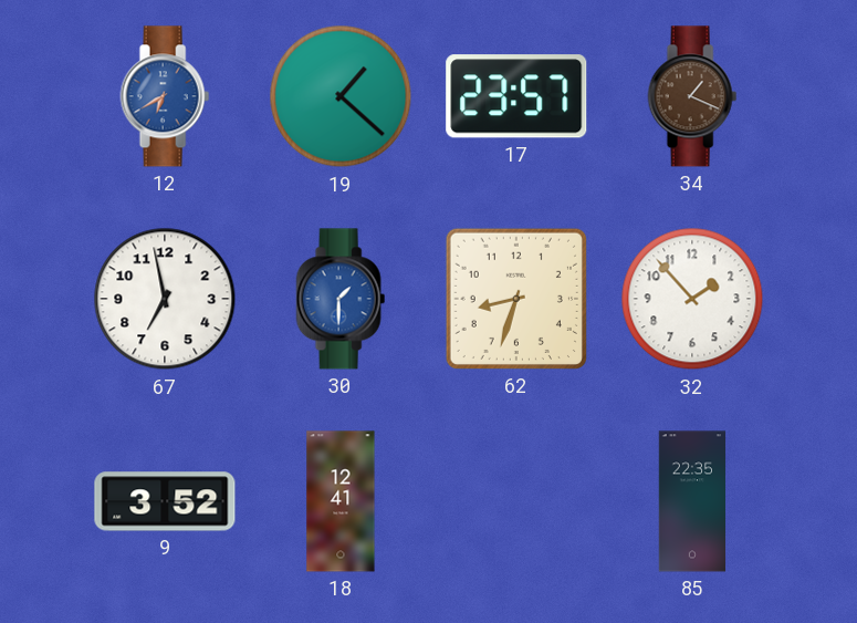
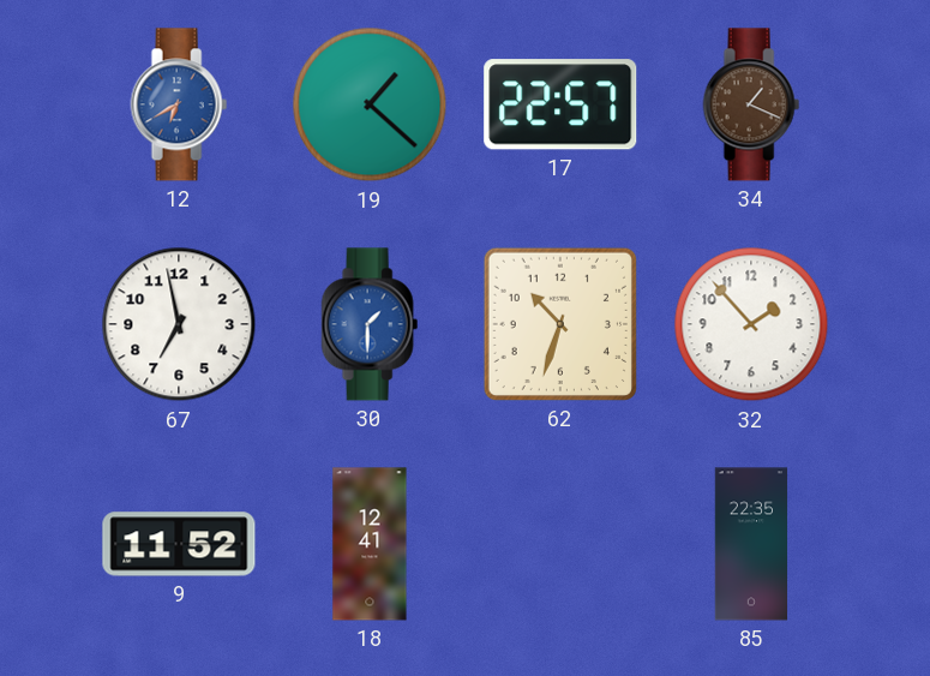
17: 23:57 -> 22:57 (560, 104)
62: 8:33 -> 10:33 (560, 324)
9: 3:52 -> 11:52 (179, 544)
